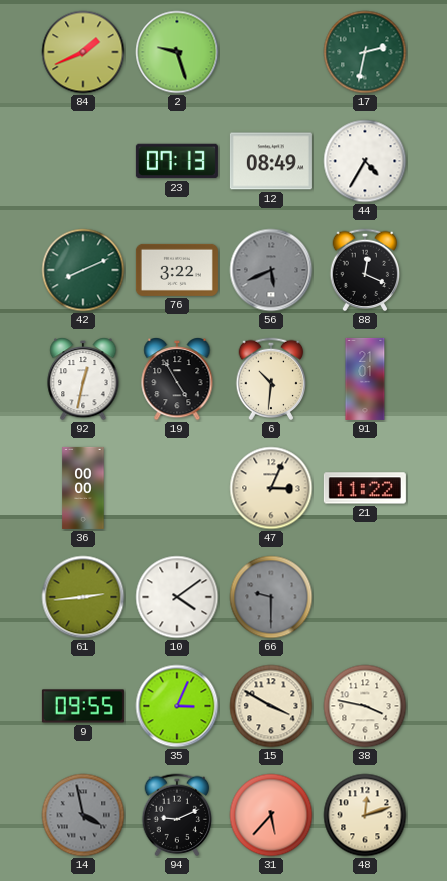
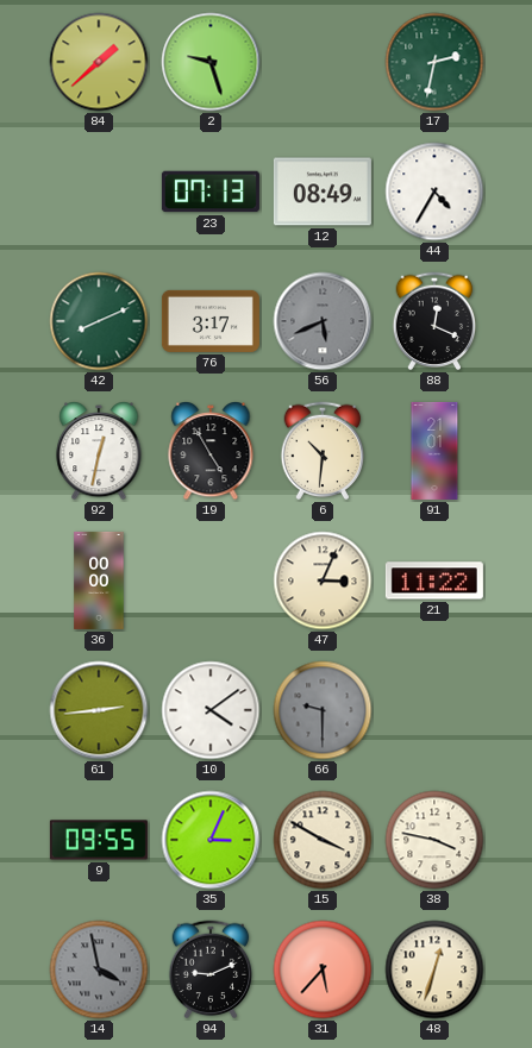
84: 1:41 -> 1:38 (99, 62)
76: 3:22 -> 3:17 (211, 321)
48: 12:12 -> 12:33 (434, 969)
